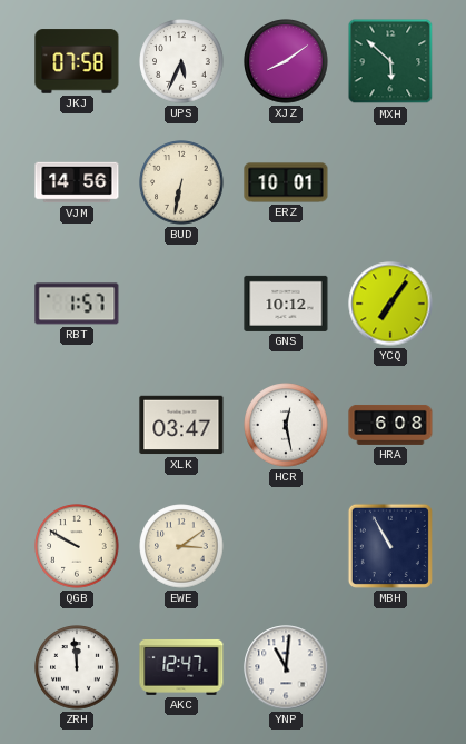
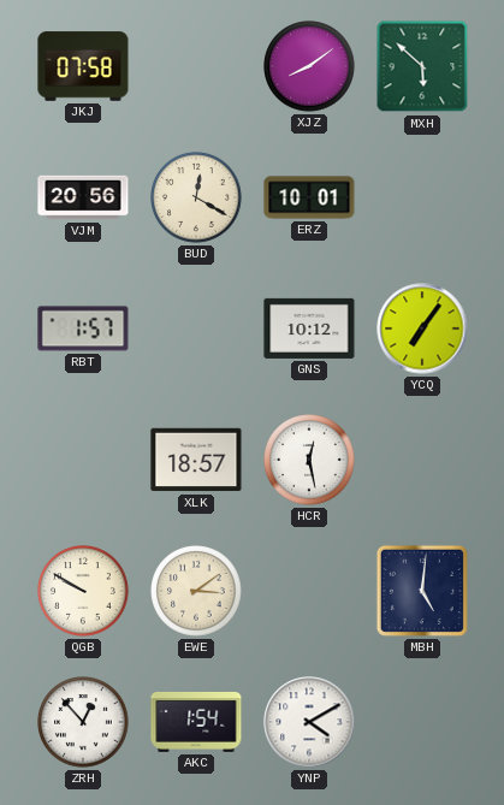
UPS: 5:34 -> none (181, 61)
VJM: 14:56 -> 20:56 (83, 197)
BUD: 6:32 -> 12:20 (196, 197)
XLK: 03:47 -> 18:57 (196, 460)
HRA: 6:08 -> none (390, 425)
MBH: 10:55 -> 5:01 (422, 591)
ZRH: 11:59 -> 12:53 (83, 722)
AKC: 12:47 -> 1:54 (196, 722)
YNP: 11:01 -> 4:10 (309, 722)
